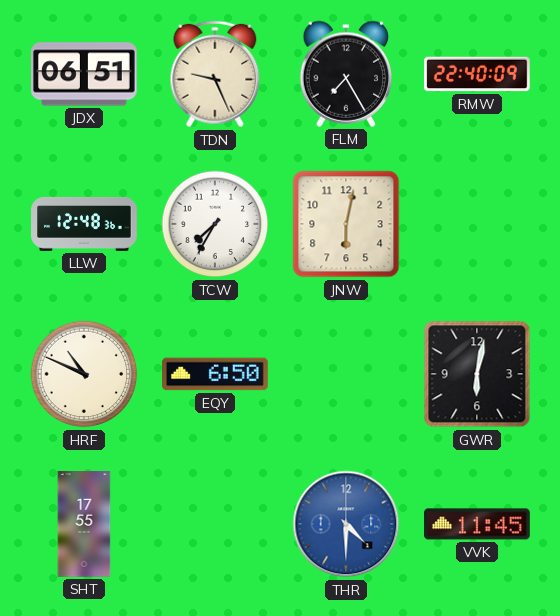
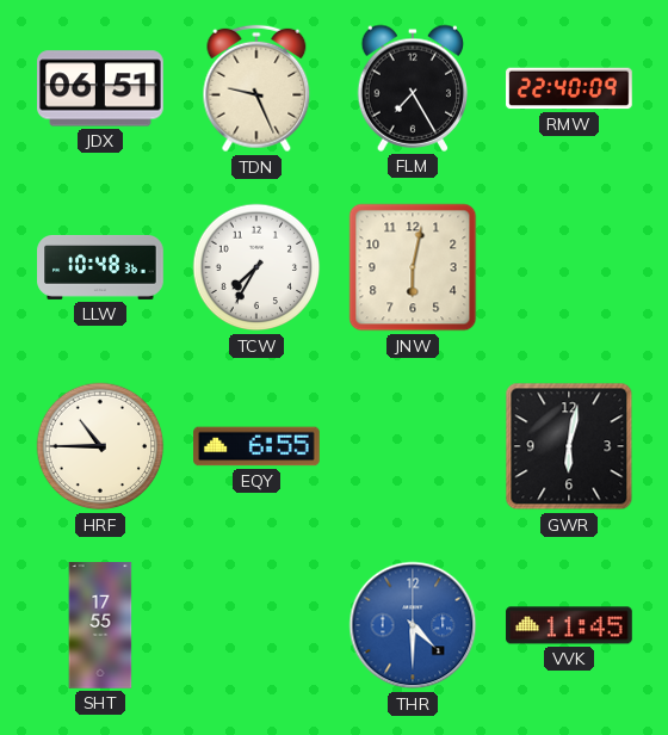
LLW: 12:48 -> 10:48 (100, 268)
HRF: 10:49 -> 10:45 (100, 446)
EQY: 6:50 -> 6:55 (256, 446)
